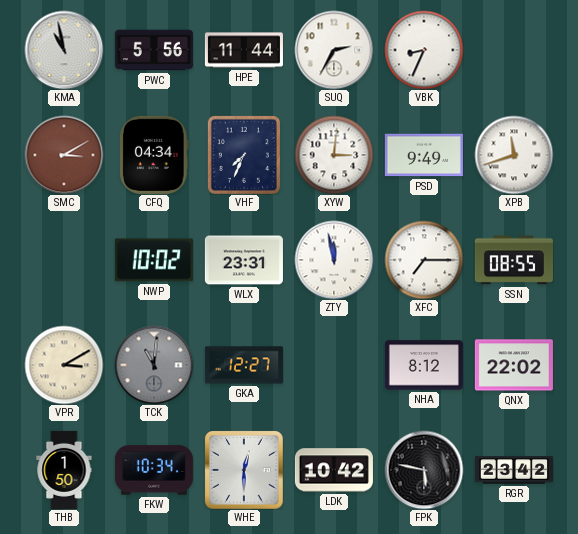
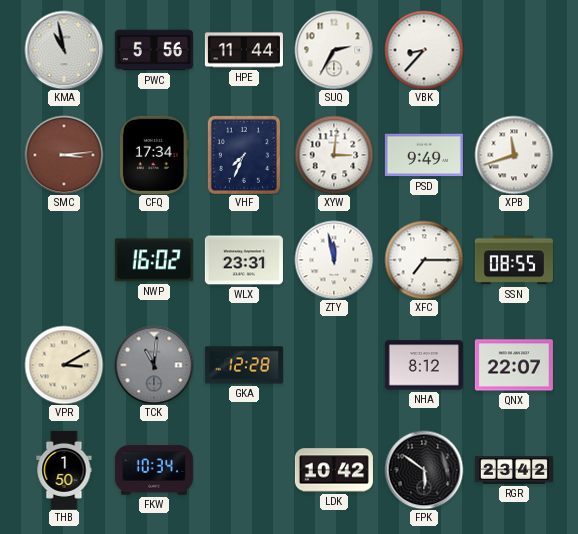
VBK: 8:34 -> 8:37 (424, 50)
SMC: 3:10 -> 3:14 (64, 155)
CFQ: 04:34 -> 17:34 (155, 155)
NWP: 10:02 -> 16:02 (154, 260)
GKA: 12:27 -> 12:28 (244, 365)
QNX: 22:02 -> 22:07 (514, 365)
WHE: 12:30 -> none (244, 470)
FPK: 5:47 -> 5:51 (424, 470)
